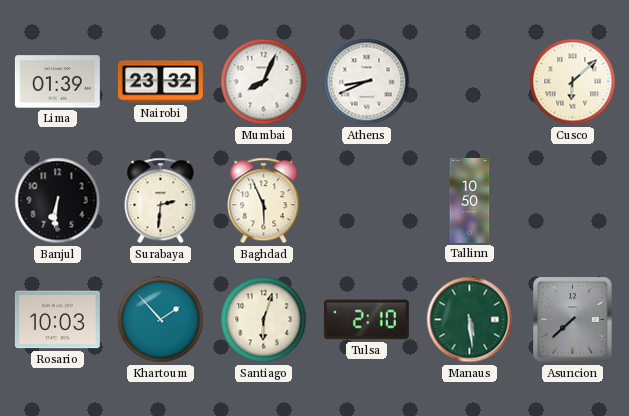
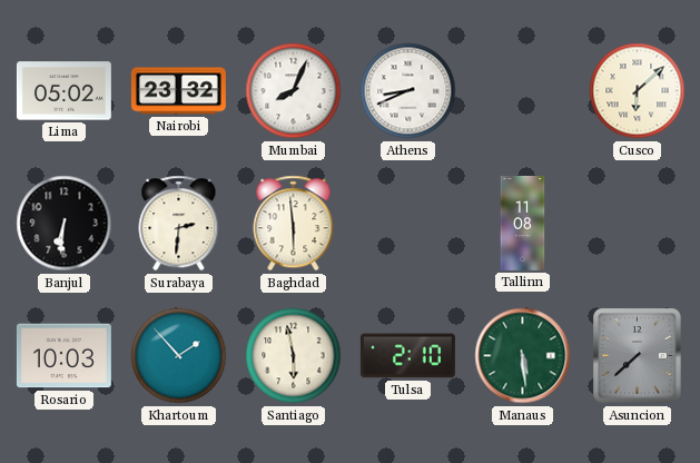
Lima: 01:39 -> 05:02 (63, 91)
Baghdad: 5:56 -> 5:59 (294, 224)
Tallinn: 10:50 -> 11:08 (523, 223)
Santiago: 6:03 -> 5:58 (294, 356)
